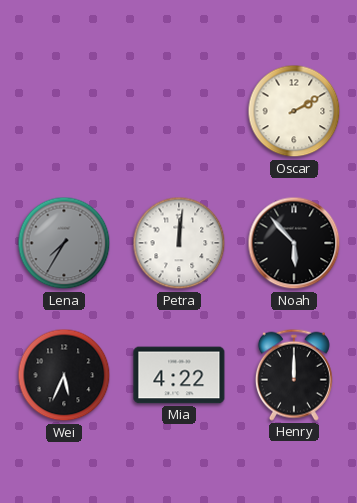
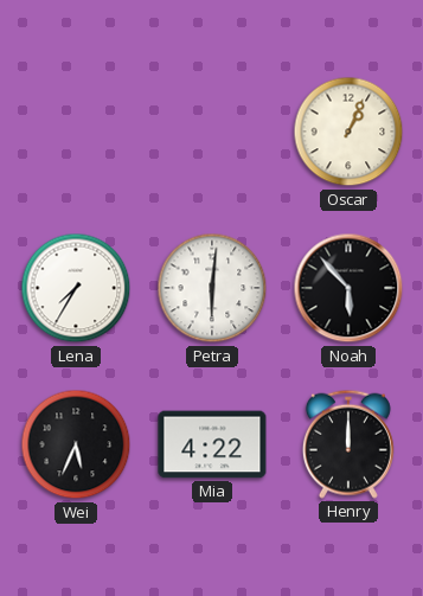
Oscar: 2:10 -> 1:04 (348, 132)
Lena dial: grey -> white (76, 288)
Petra: 12:01 -> 6:01 (212, 288)
